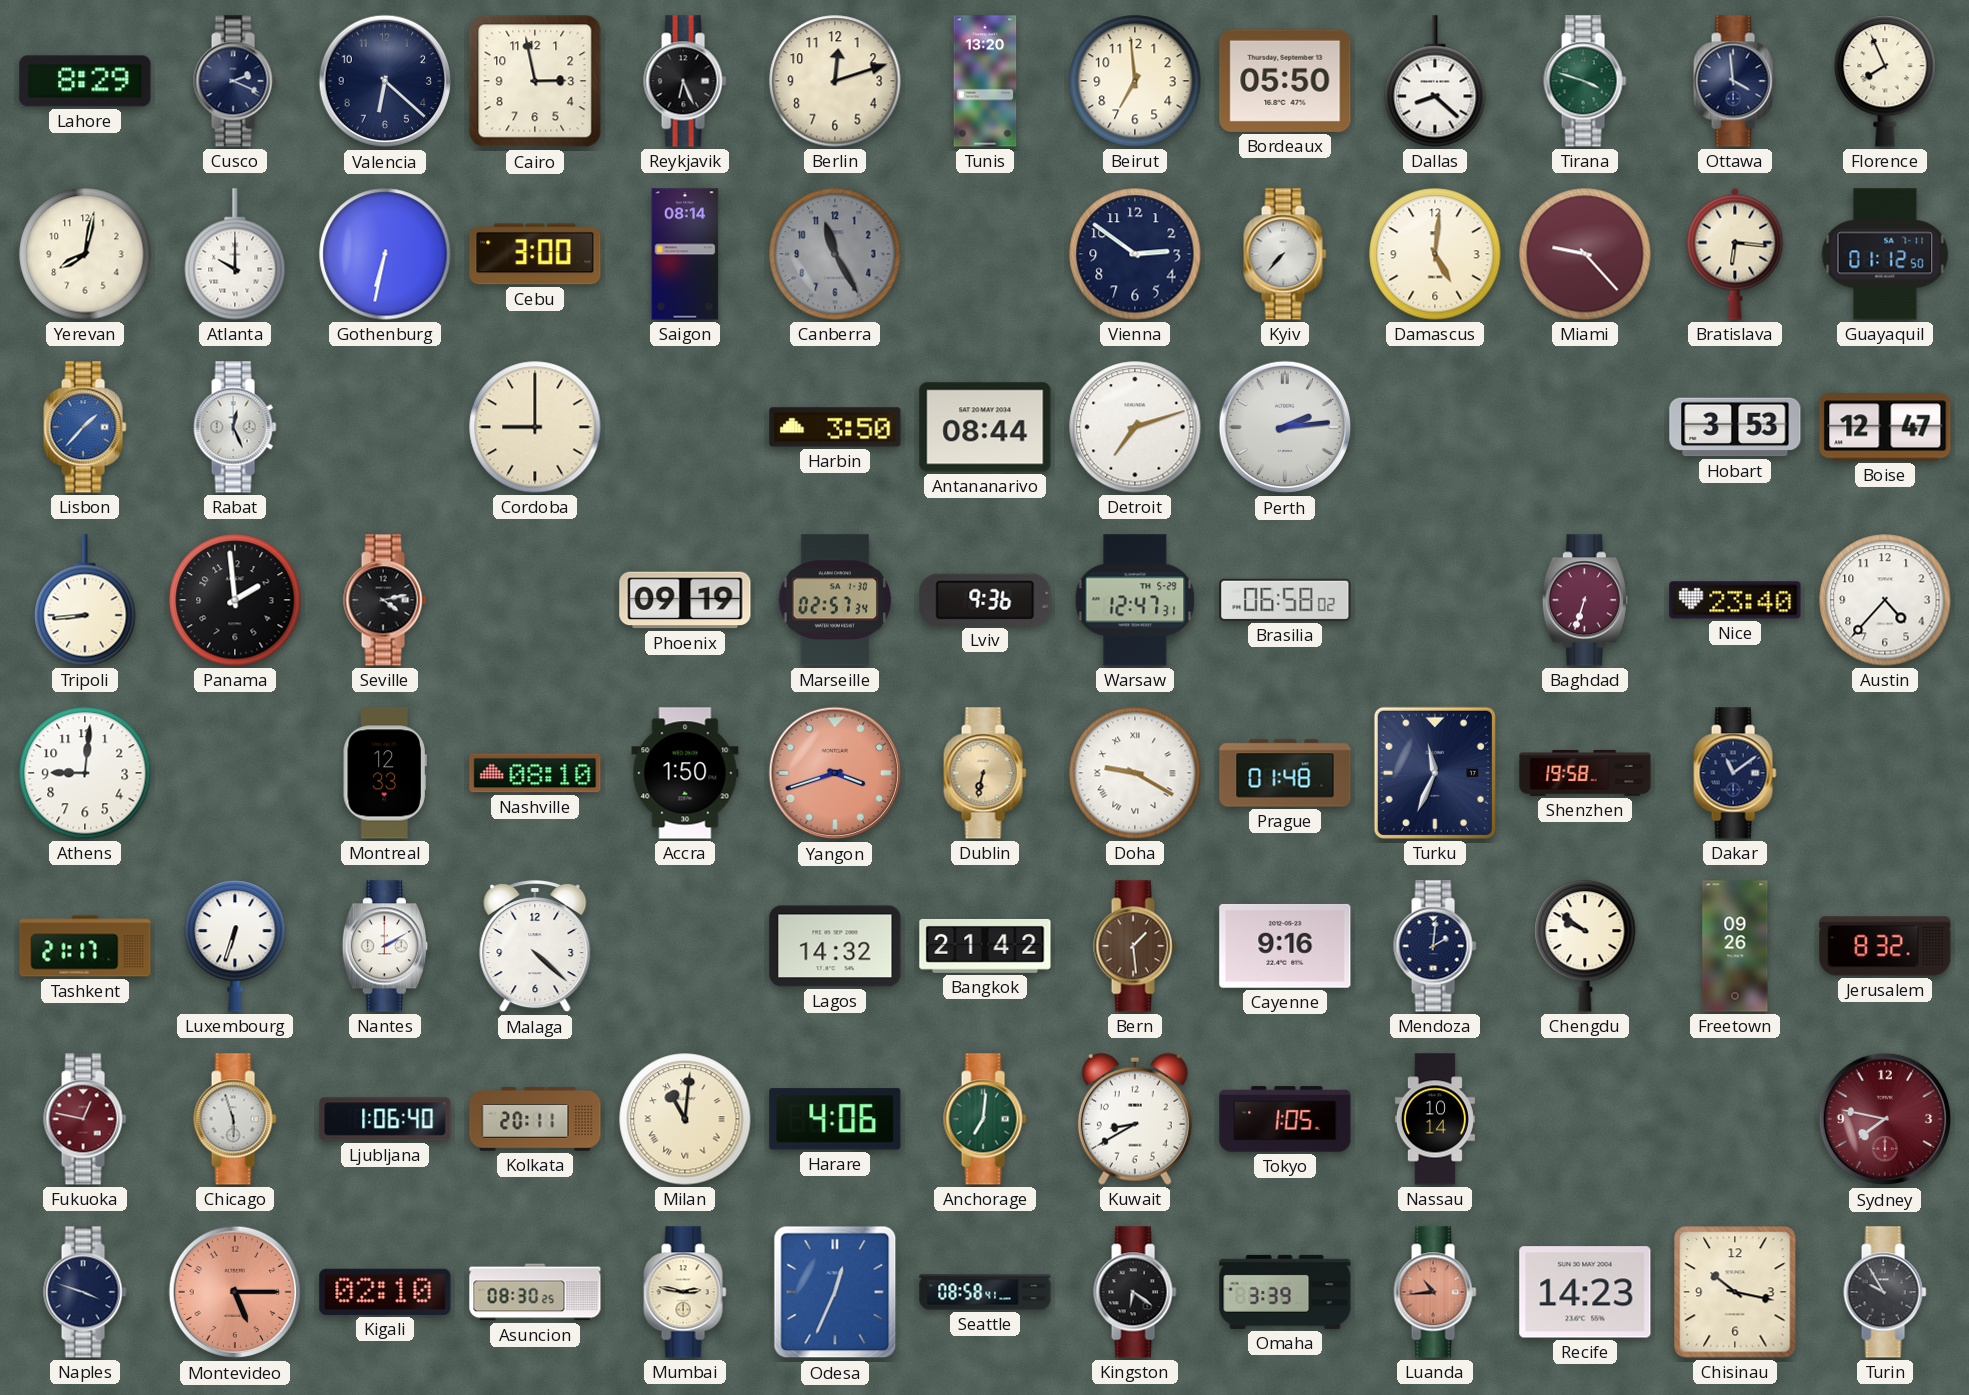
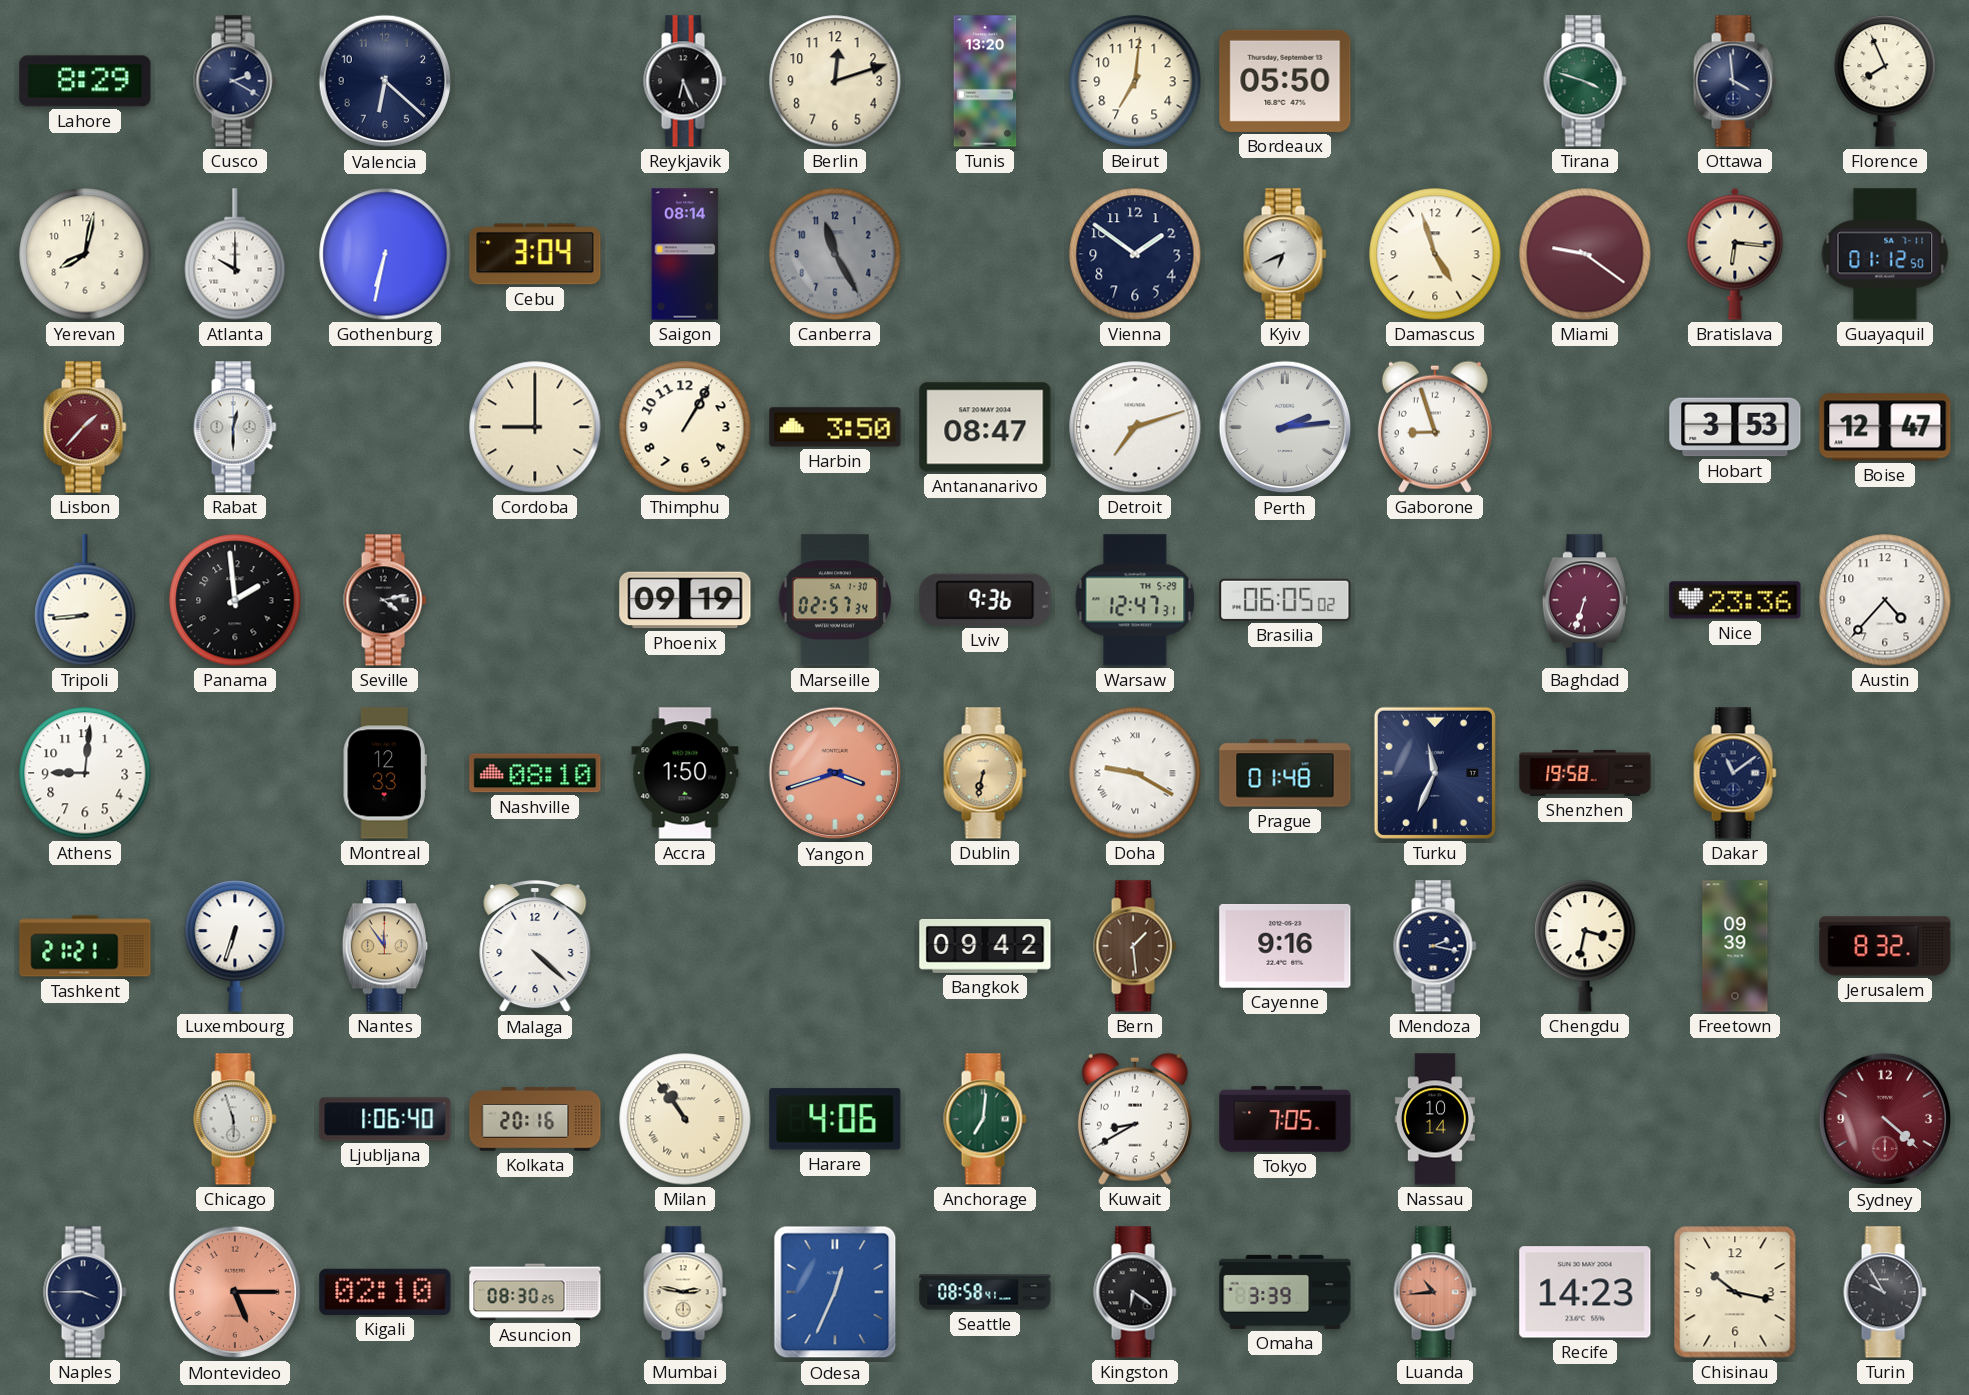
Cusco: 2:19 -> 2:20 (235, 81)
Cairo: 2:58 -> none (535, 81)
Beirut: 6:59 -> 7:01 (1135, 81)
Dallas: 8:22 -> none (1435, 81)
Cebu: 3:00 -> 3:04 (535, 254)
Vienna: 2:51 -> 1:51 (1135, 254)
Kyiv: 7:37 -> 6:41 (1285, 254)
Damascus: 5:01 -> 4:57 (1435, 254)
Miami: 9:23 -> 9:21 (1585, 254)
Lisbon dial: blue -> burgundy (85, 427)
Rabat: 12:26 -> 12:30 (235, 427)
Thimphu: none -> 1:05 (685, 427)
Antananarivo: 08:44 -> 08:47 (985, 427)
Gaborone: none -> 8:57 (1435, 427)
Brasilia: 06:58 -> 06:05 (1285, 600)
Nice: 23:40 -> 23:36 (1735, 600)
Tashkent: 21:17 -> 21:21 (85, 946)
Nantes: 2:10 -> 11:54 (385, 946)
Nantes dial: white -> champagne (385, 946)
Lagos: 14:32 -> none (835, 946)
Bangkok: 21:42 -> 09:42 (985, 946)
Mendoza: 2:01 -> 2:17 (1435, 946)
Chengdu: 9:51 -> 3:32 (1585, 946)
Freetown: 09:26 -> 09:39 (1735, 946)
Fukuoka: 12:47 -> none (85, 1119)
Kolkata: 20:11 -> 20:16 (535, 1119)
Milan: 11:01 -> 10:54 (685, 1119)
Tokyo: 1:05 -> 7:05 (1285, 1119)
Sydney: 7:47 -> 4:22 (1885, 1119)
Naples: 3:48 -> 3:45 (85, 1292)
